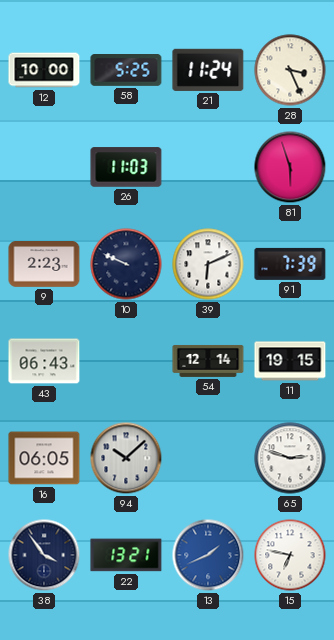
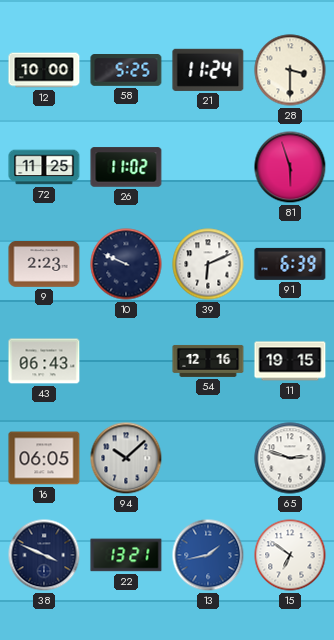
28: 3:26 -> 3:30 (290, 70)
72: none -> 11:25 (44, 167)
26: 11:03 -> 11:02 (126, 167)
91: 7:39 -> 6:39 (290, 264)
54: 12:14 -> 12:16 (208, 361)
38: 3:54 -> 3:49 (44, 555)
13: 1:41 -> 1:43 (208, 555)
15: 6:47 -> 6:51 (290, 555)
